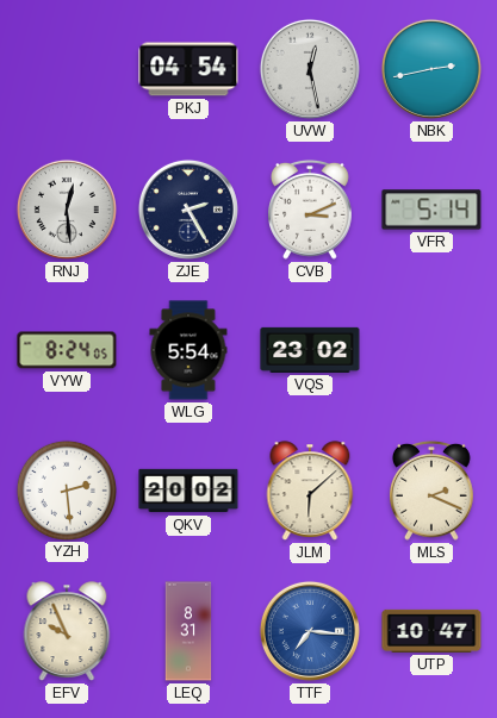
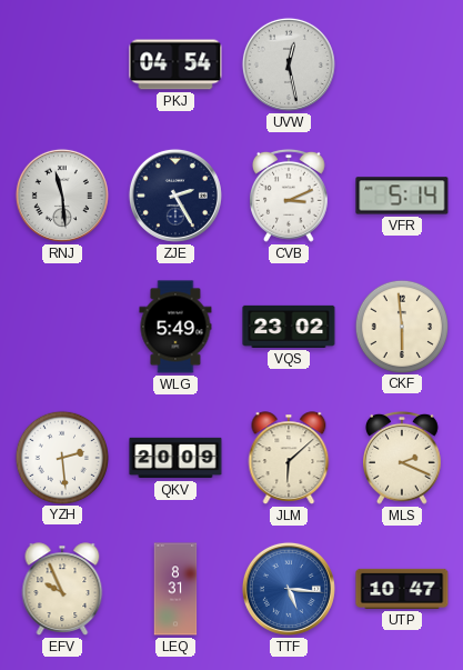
NBK: 2:43 -> none (431, 69)
RNJ: 12:29 -> 11:29 (62, 196)
VYW: 8:24 -> none (67, 350)
WLG: 5:54 -> 5:49 (175, 327)
CKF: none -> 5:59 (401, 326)
QKV: 20:02 -> 20:09 (175, 458)
TTF: 7:16 -> 5:16 (289, 589)
